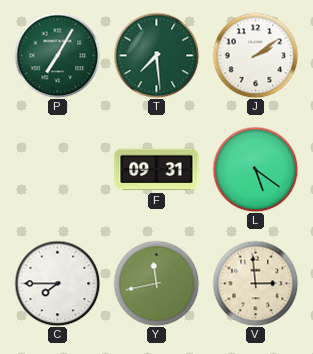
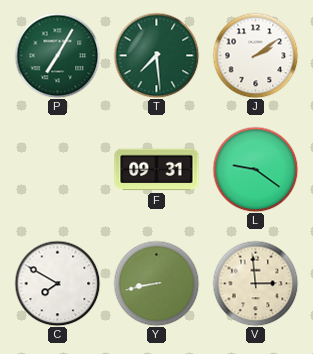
L: 5:21 -> 9:21 (255, 169)
C: 7:45 -> 7:50 (57, 283)
Y: 11:43 -> 8:43 (156, 283)
